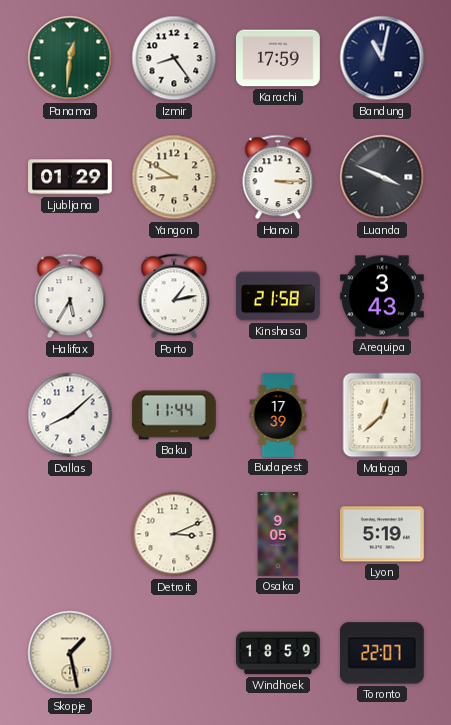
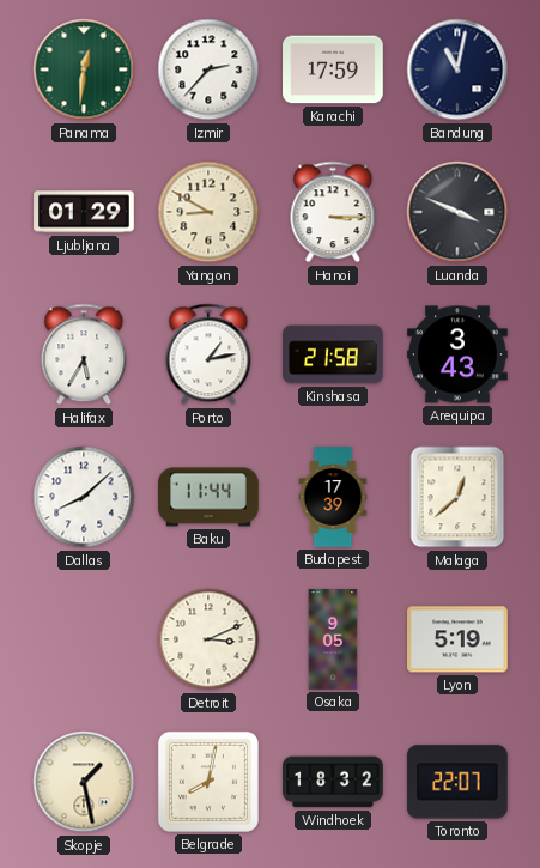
Izmir: 8:24 -> 2:37 (208, 69)
Belgrade: none -> 8:02 (208, 782)
Windhoek: 18:59 -> 18:32 (333, 782)
